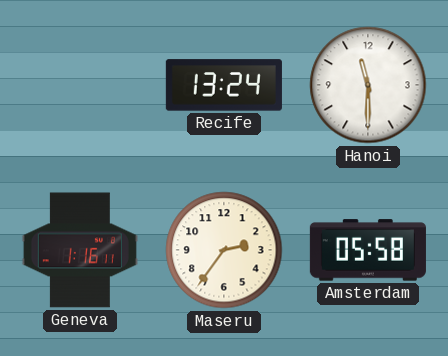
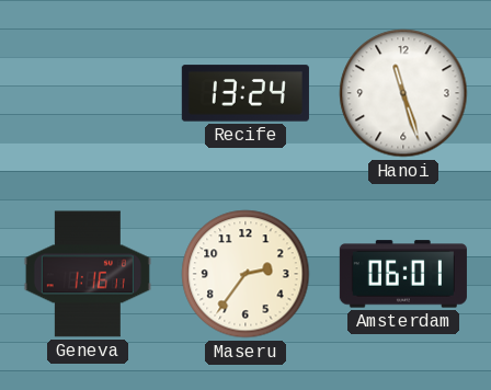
Hanoi: 11:30 -> 11:27 (403, 93)
Amsterdam: 05:58 -> 06:01 (403, 274)
